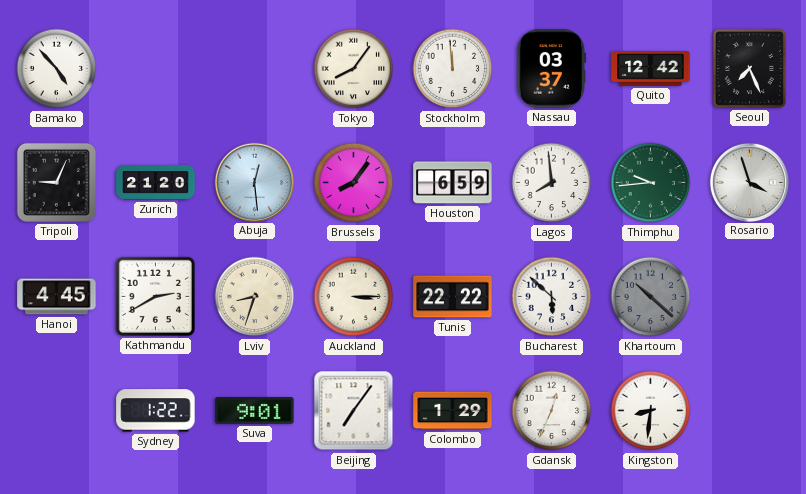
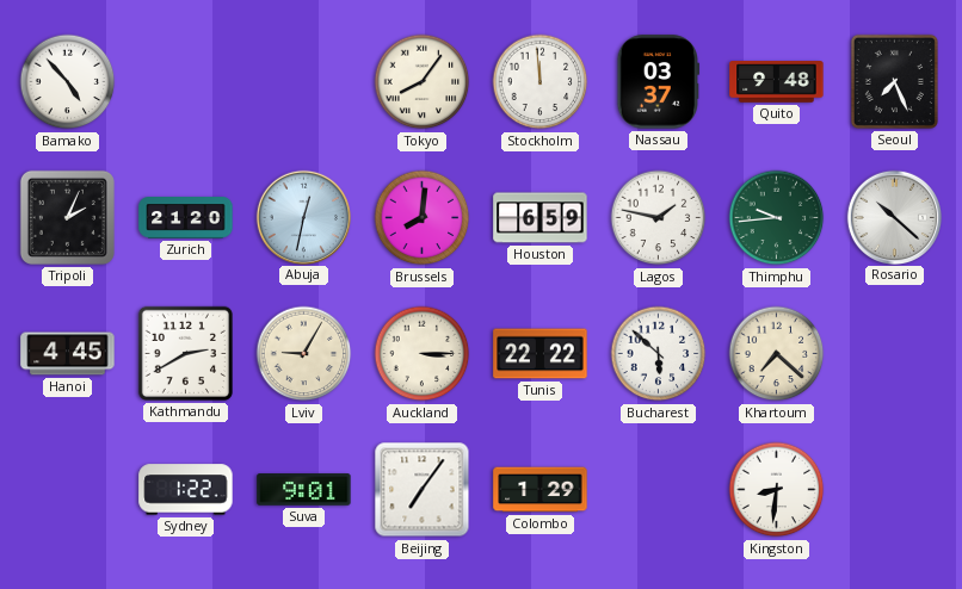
Quito: 12:42 -> 9:48 (777, 82)
Tripoli: 9:04 -> 2:04 (67, 217)
Abuja: 12:29 -> 12:32 (303, 217)
Brussels: 8:06 -> 8:01 (423, 218)
Lagos: 7:59 -> 1:47 (659, 218)
Rosario: 3:57 -> 10:22 (894, 217)
Lviv: 8:33 -> 9:05 (304, 354)
Khartoum: 10:22 -> 7:22 (777, 354)
Khartoum dial: grey -> cream (777, 354)
Gdansk: 12:34 -> none (552, 411)
